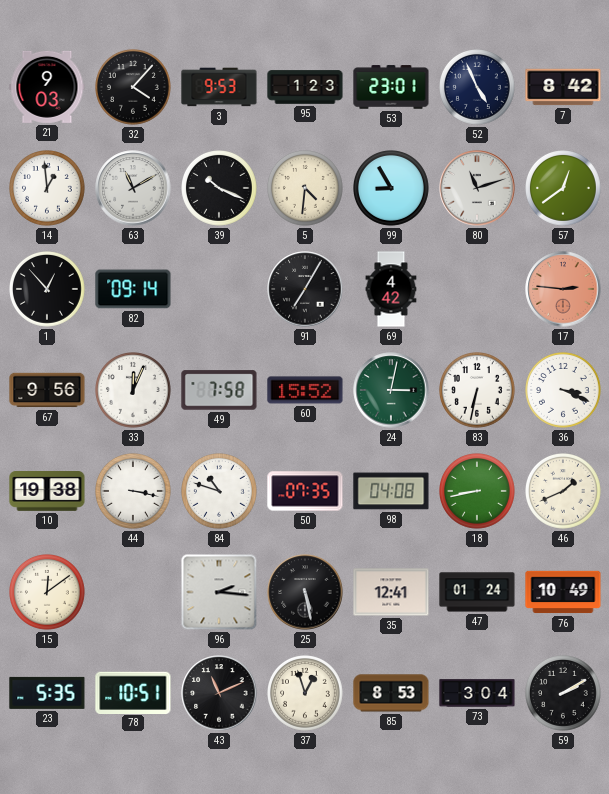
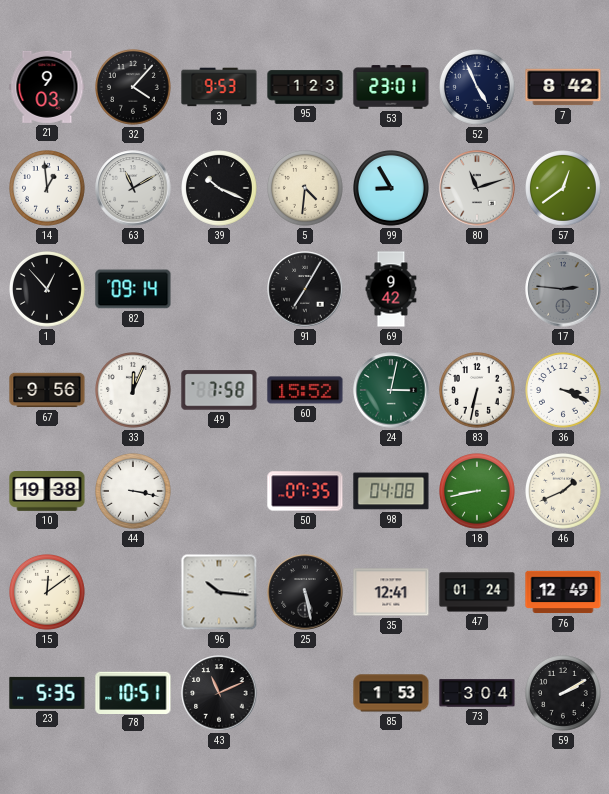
69: 4:42 -> 9:42 (391, 289)
17 dial: salmon -> grey (563, 289)
84: 10:48 -> none (220, 492)
96: 2:16 -> 10:16 (219, 592)
76: 10:49 -> 12:49 (563, 592)
37: 12:57 -> none (306, 694)
85: 8:53 -> 1:53 (391, 693)
